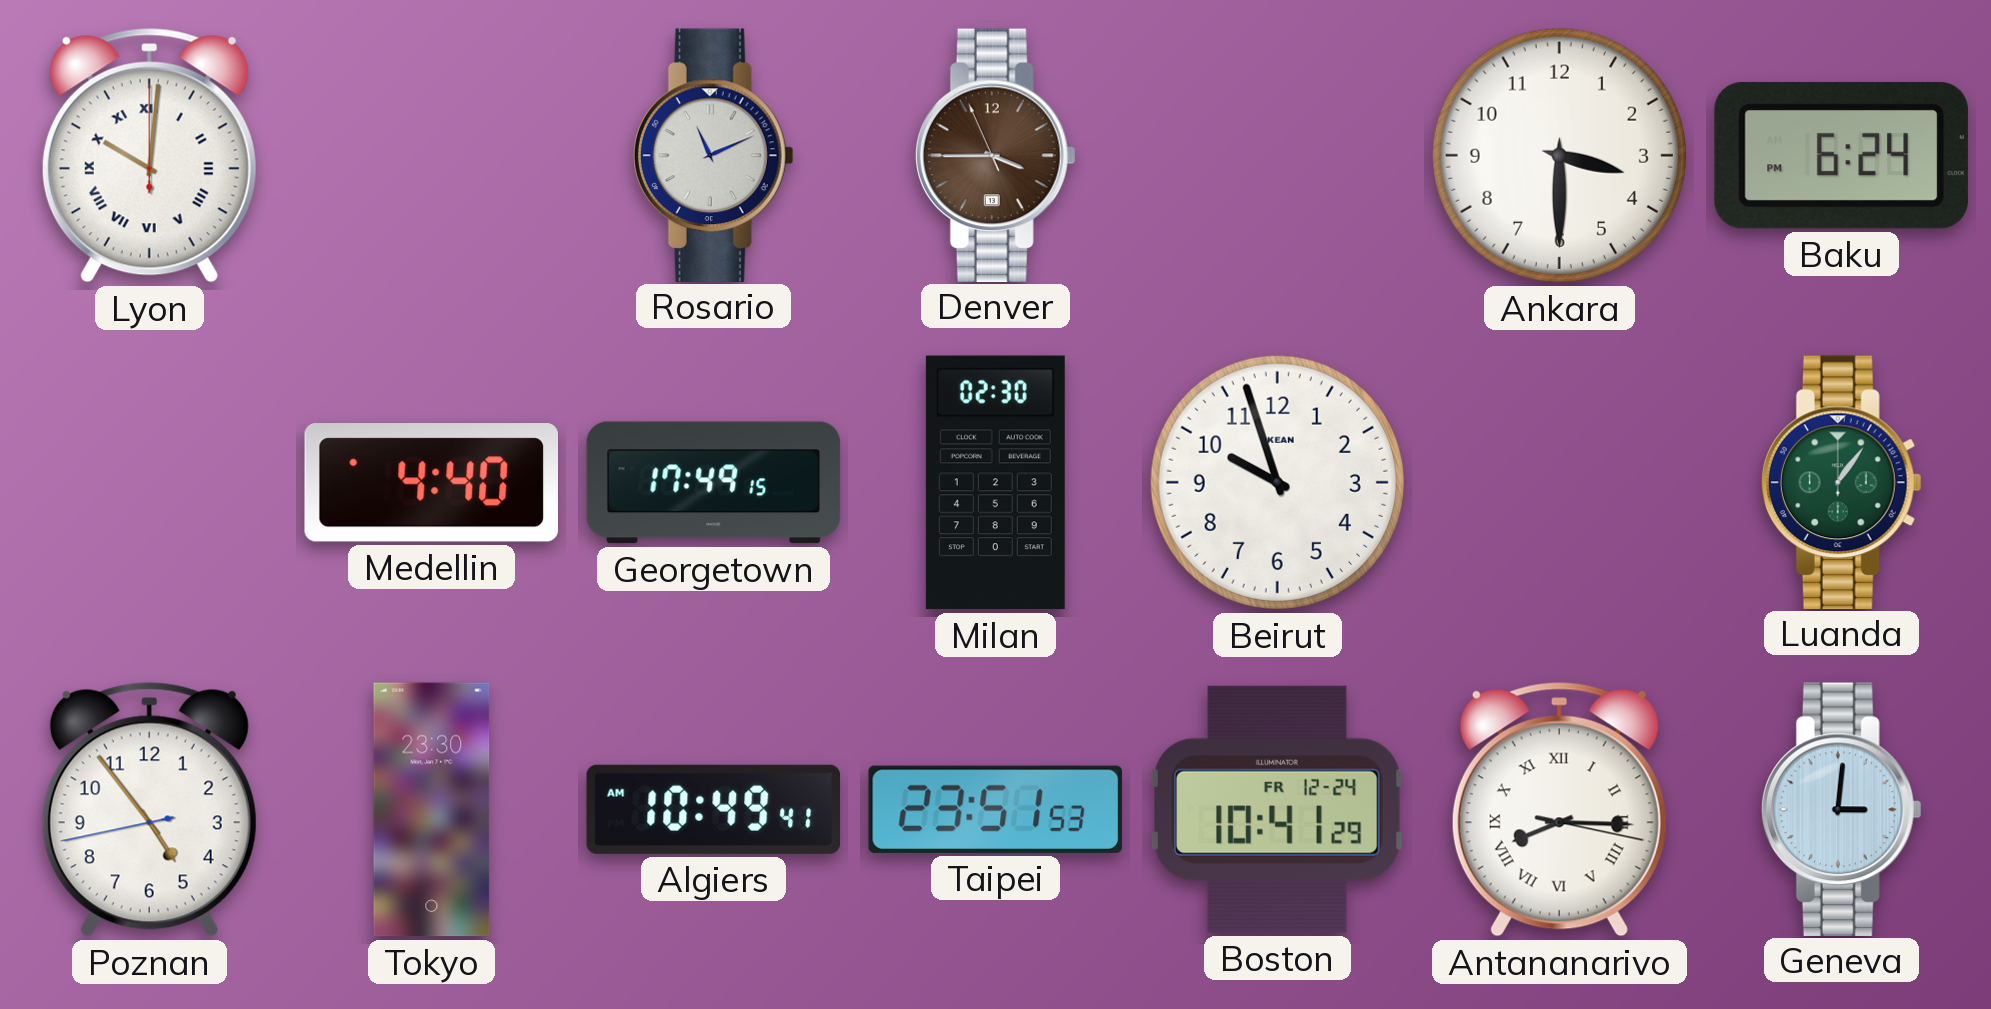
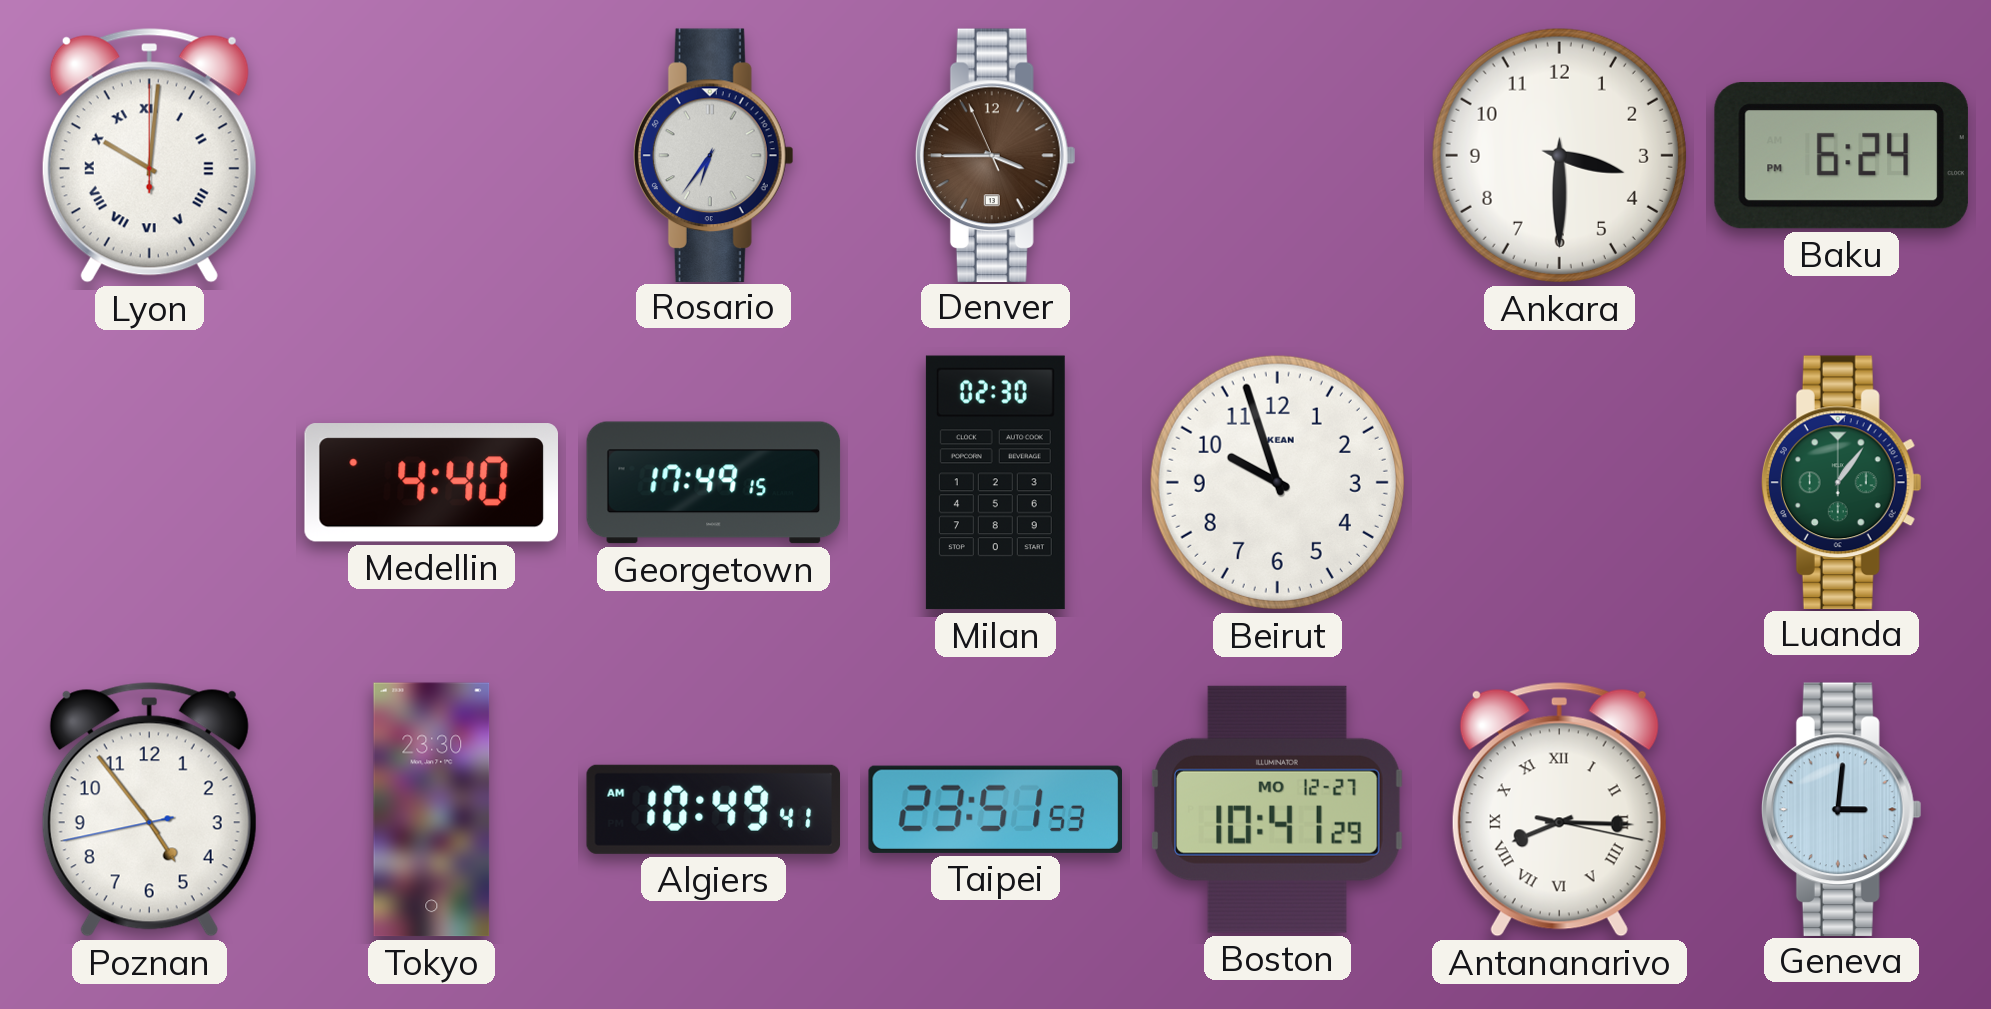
Rosario: 11:11 -> 6:36 (713, 155)
Boston date: FR 12-24 -> MO 12-27 (1278, 809)
